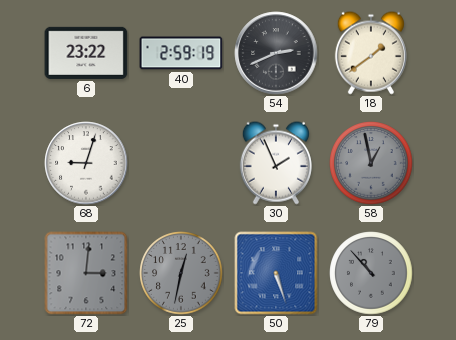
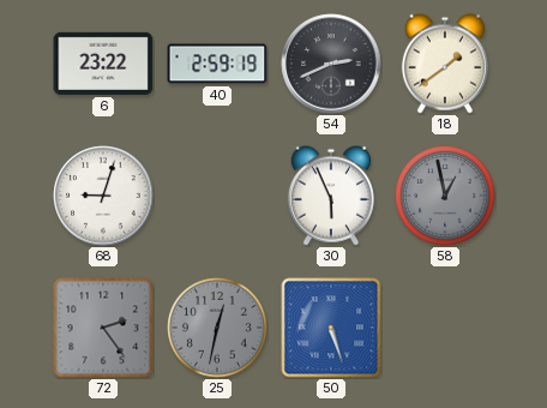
30: 1:56 -> 5:56 (331, 196)
72: 3:01 -> 2:24 (103, 328)
79: 10:53 -> none (371, 273)
